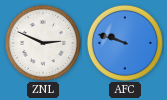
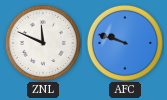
ZNL: 2:49 -> 11:49 (43, 43)
